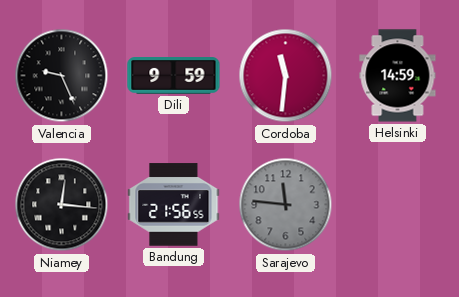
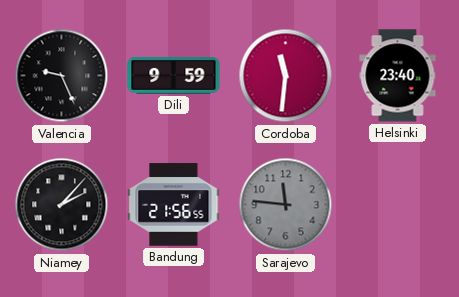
Helsinki: 14:59 -> 23:40 (398, 76)
Niamey: 12:16 -> 2:07 (62, 205)
